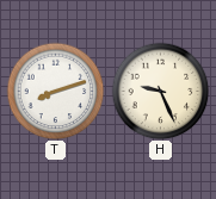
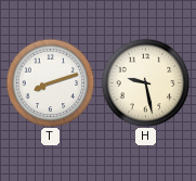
H: 9:26 -> 9:28 (145, 82)
